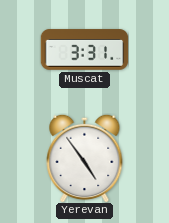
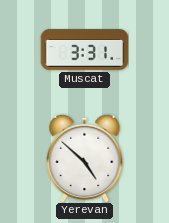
Yerevan: 4:54 -> 4:52 (85, 158)
